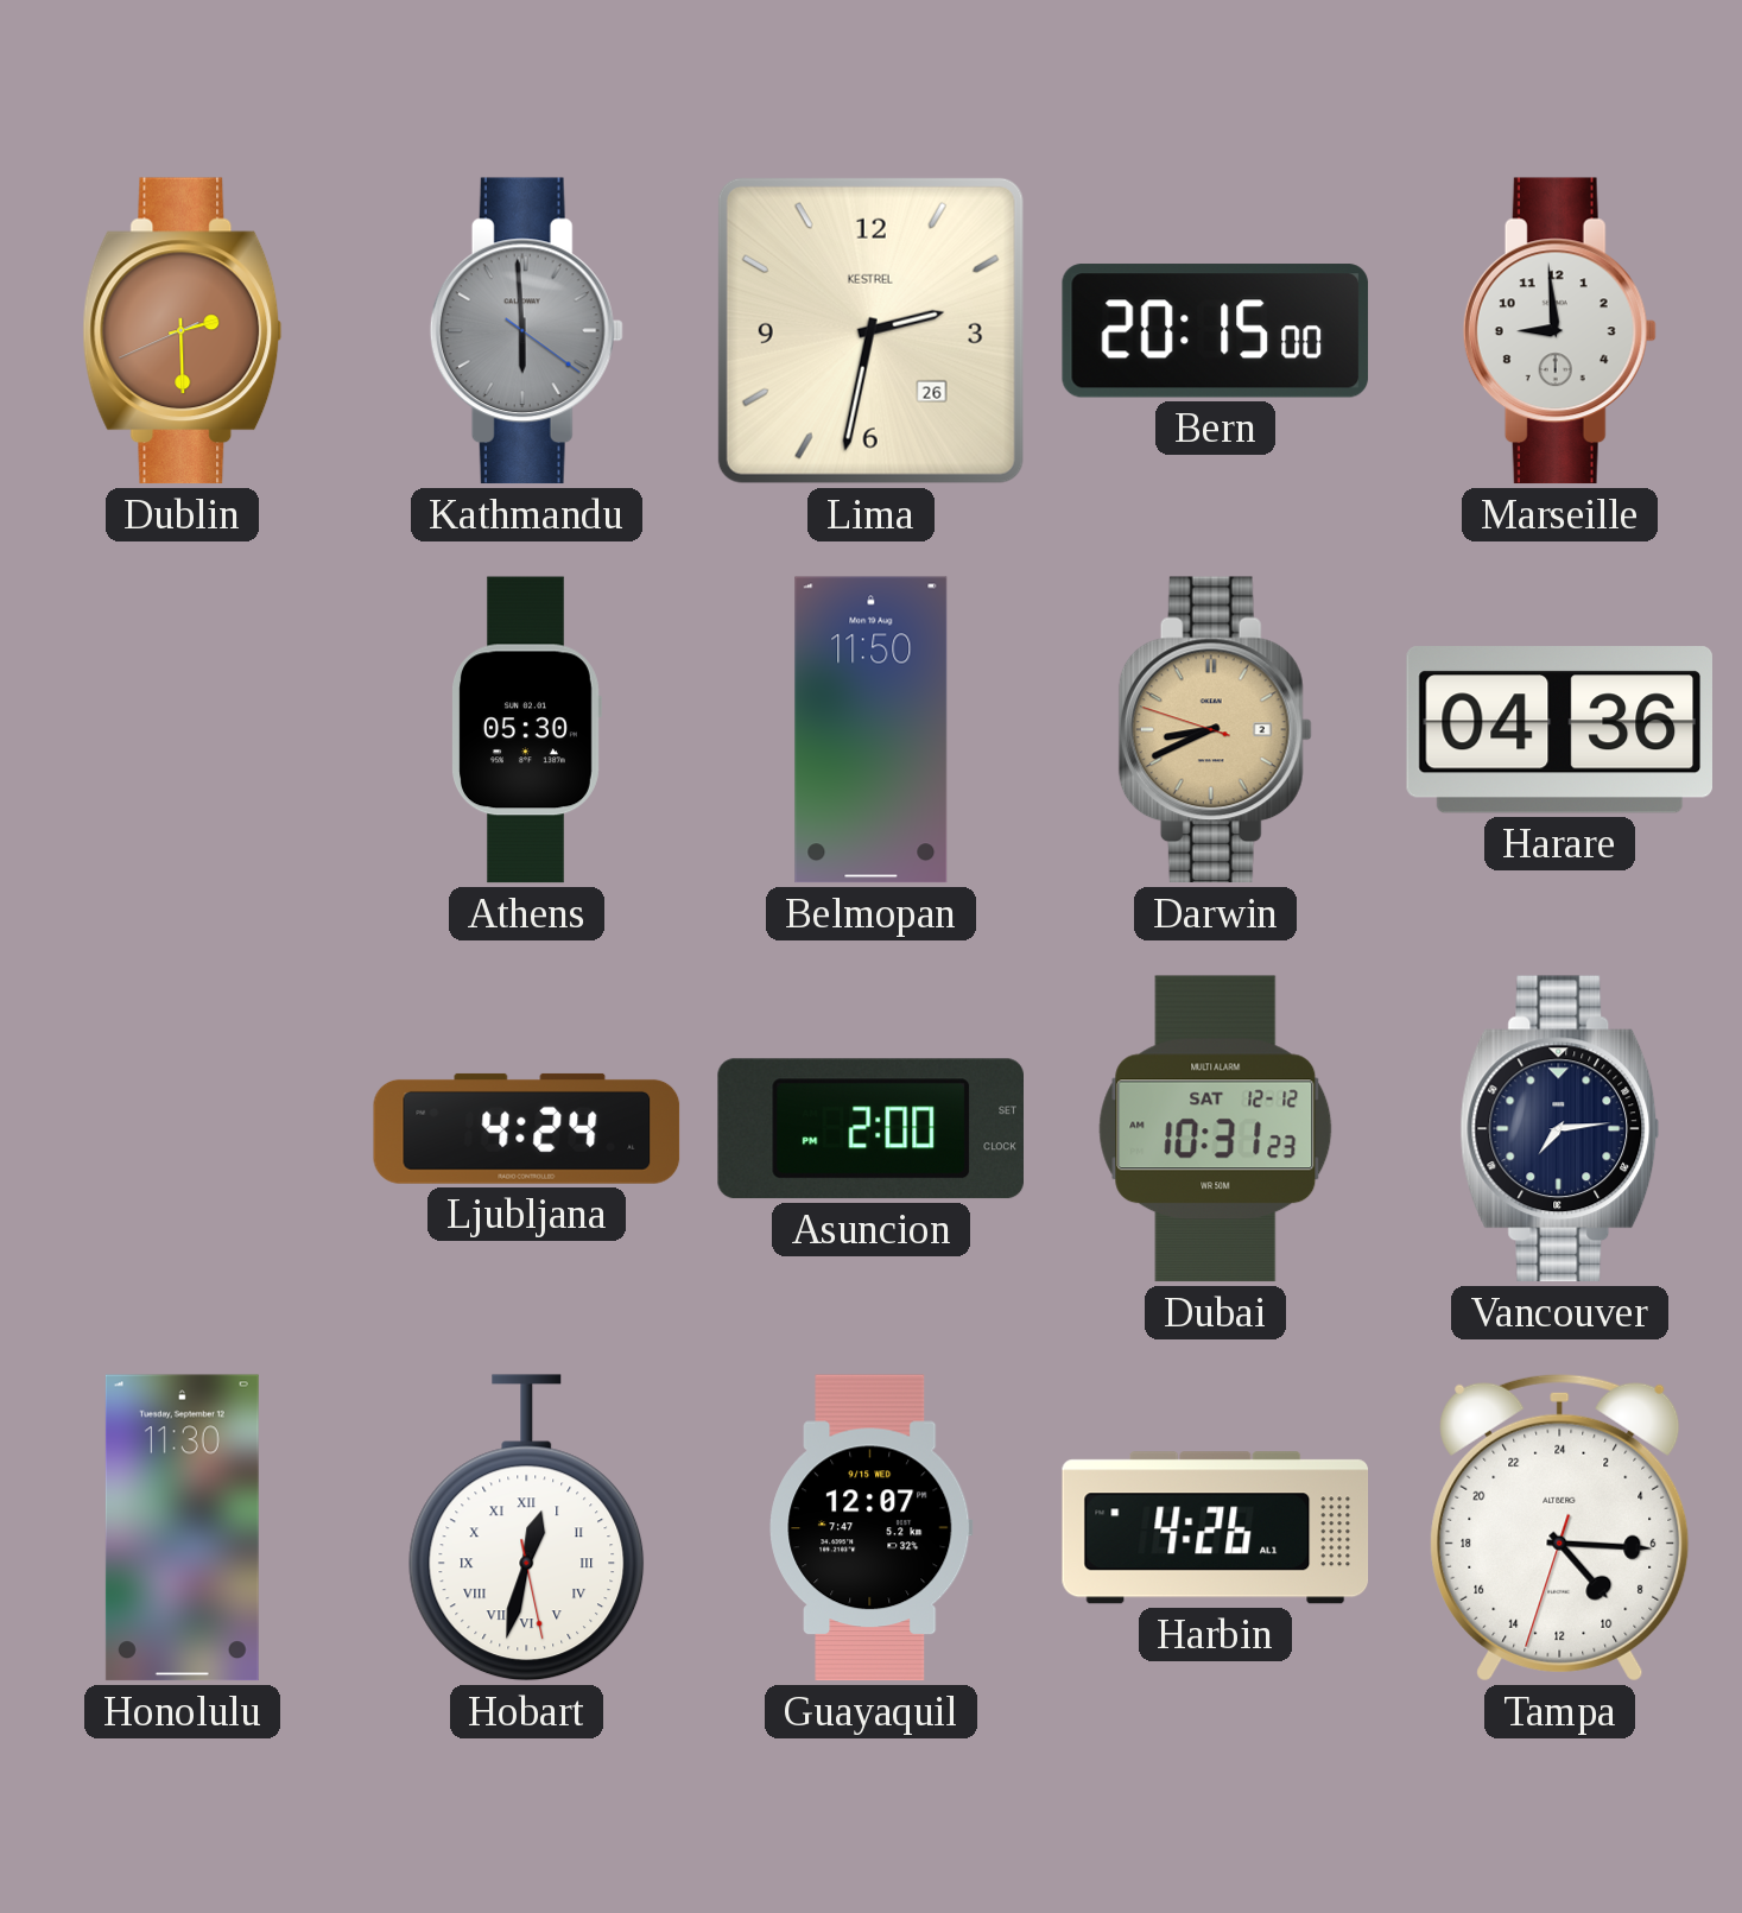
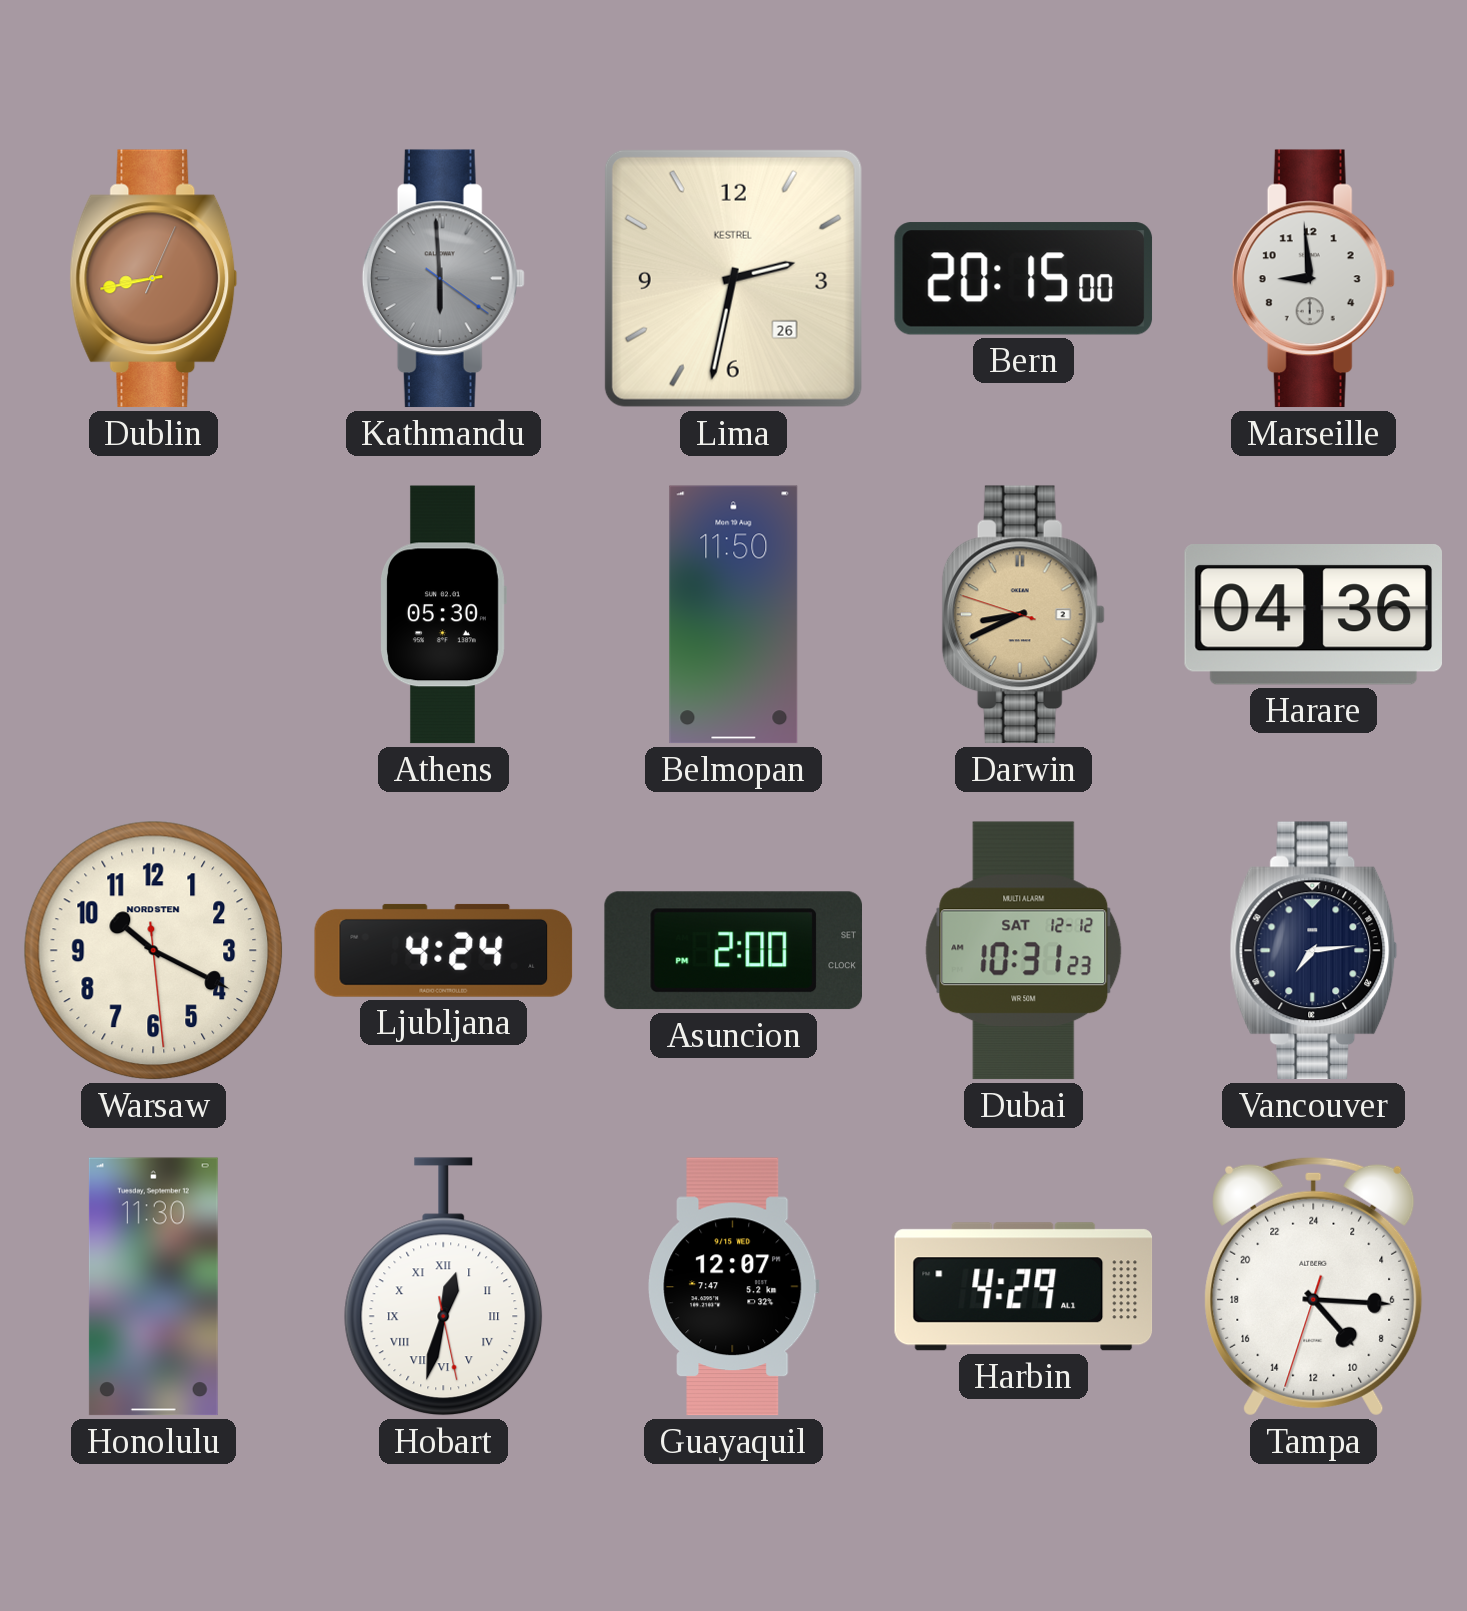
Dublin: 2:29 -> 8:43 (154, 279)
Warsaw: none -> 10:19 (154, 951)
Harbin: 4:26 -> 4:29 (1024, 1287)
